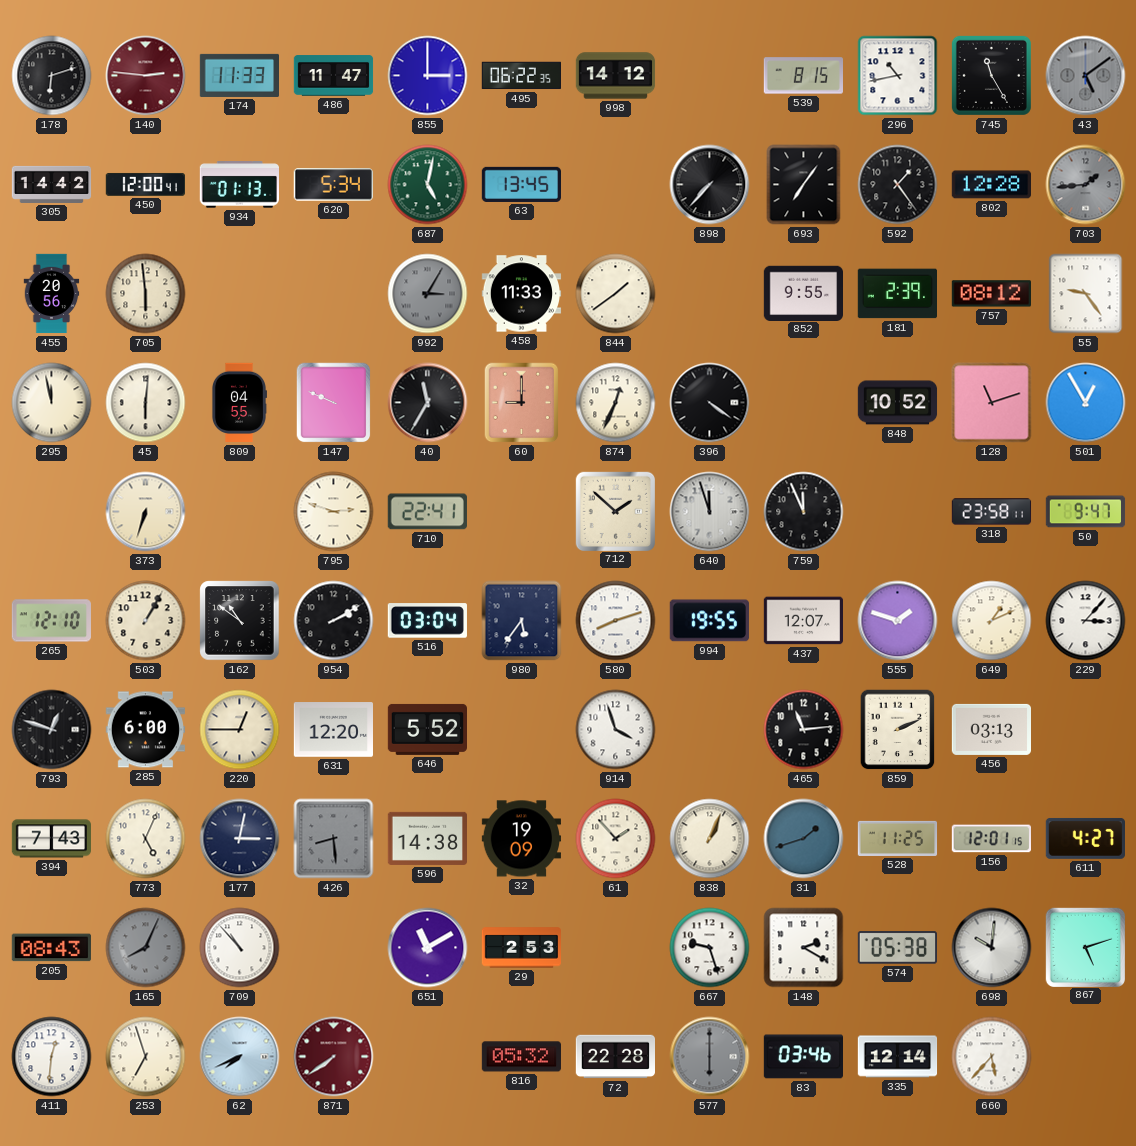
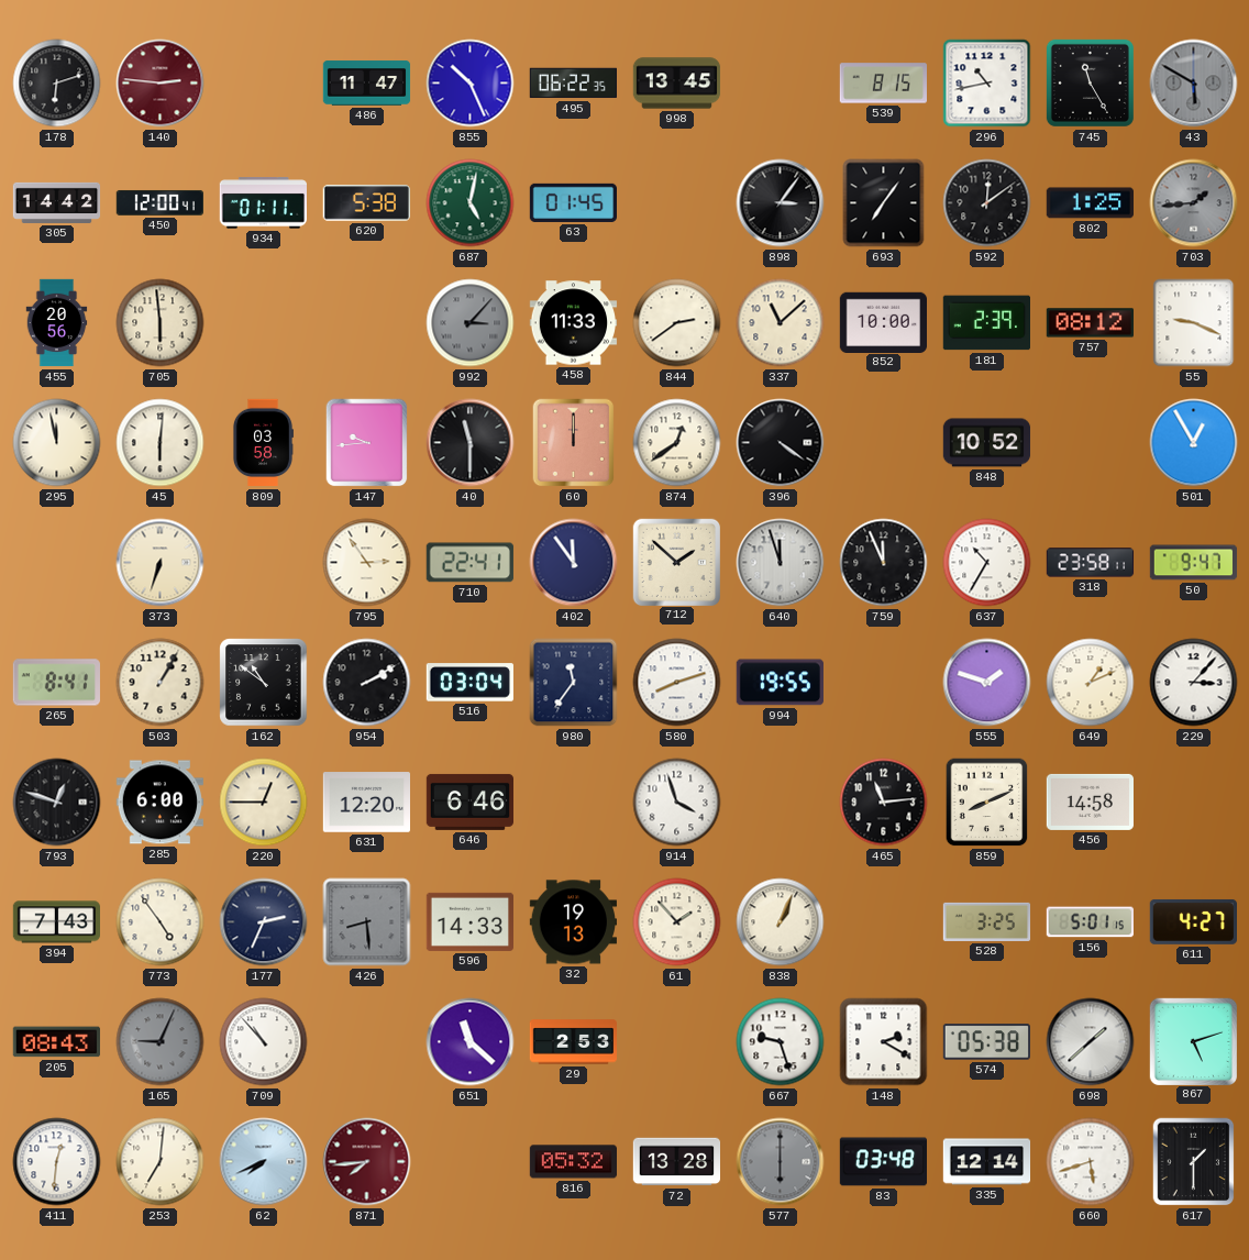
174: 11:33 -> none (240, 75)
855: 3:00 -> 10:26 (471, 84)
998: 14:12 -> 13:45 (677, 84)
43: 5:09 -> 5:50 (1194, 84)
934: 01:13 -> 01:11 (263, 203)
620: 5:34 -> 5:38 (366, 203)
63: 13:45 -> 01:45 (573, 202)
898: 7:37 -> 3:06 (781, 203)
592: 1:24 -> 12:09 (987, 203)
802: 12:28 -> 1:25 (1090, 203)
992: 3:05 -> 3:07 (471, 323)
844: 1:39 -> 2:39 (677, 323)
337: none -> 11:08 (781, 323)
852: 9:55 -> 10:00 (883, 322)
55: 9:24 -> 9:19 (1194, 323)
809: 04:55 -> 03:58 (263, 443)
147: 9:49 -> 9:44 (367, 443)
40: 11:35 -> 11:30 (471, 443)
60: 9:00 -> 12:00 (574, 443)
874: 12:34 -> 12:39 (677, 443)
128: 11:12 -> none (992, 403)
795: 2:48 -> 2:54 (367, 563)
402: none -> 11:54 (574, 563)
637: none -> 10:35 (987, 563)
265: 12:10 -> 8:41 (56, 683)
980: 5:36 -> 11:36 (574, 683)
437: 12:07 -> none (803, 621)
646: 5:52 -> 6:46 (469, 802)
859: 2:11 -> 8:11 (987, 803)
456: 03:13 -> 14:58 (1091, 802)
773: 5:04 -> 4:54 (161, 922)
177: 3:02 -> 2:34 (264, 922)
596: 14:38 -> 14:33 (469, 921)
32: 19:09 -> 19:13 (573, 922)
31: 1:42 -> none (804, 839)
528: 11:25 -> 3:25 (987, 921)
156: 12:01 -> 5:01 (1090, 922)
165: 8:04 -> 9:04 (161, 1042)
651: 11:10 -> 11:22 (471, 1042)
698: 10:01 -> 1:38 (1091, 1042)
253: 6:57 -> 7:01 (161, 1162)
871: 7:39 -> 7:44 (367, 1162)
72: 22:28 -> 13:28 (676, 1162)
83: 03:46 -> 03:48 (883, 1162)
660: 5:37 -> 5:42 (1091, 1162)
617: none -> 1:30 (1194, 1162)
